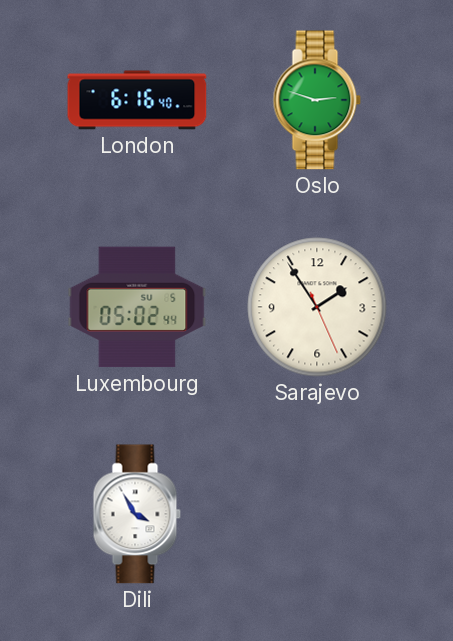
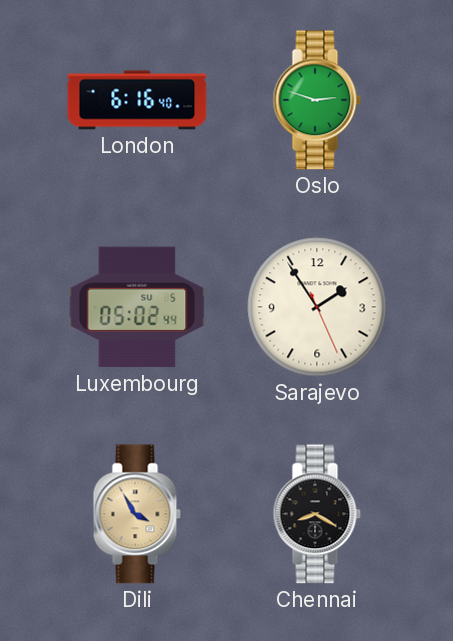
Dili dial: white -> champagne (137, 514)
Chennai: none -> 8:20 (317, 514)
